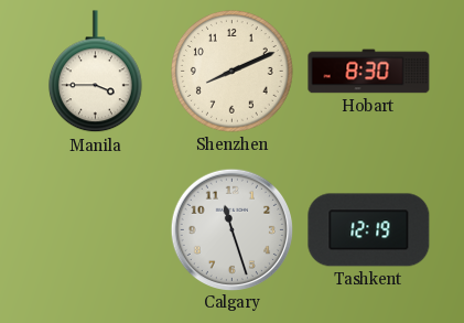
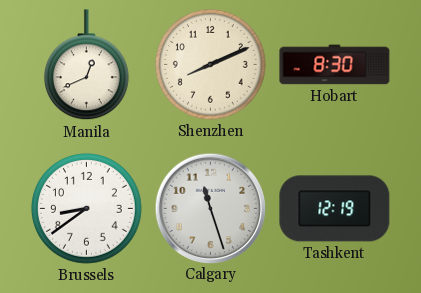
Manila: 3:45 -> 12:41 (86, 65)
Brussels: none -> 8:39 (87, 209)
